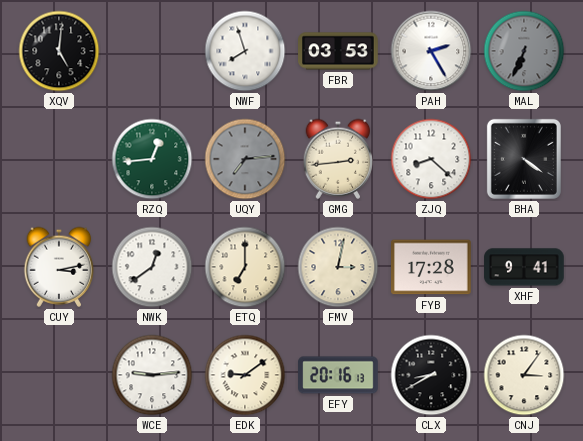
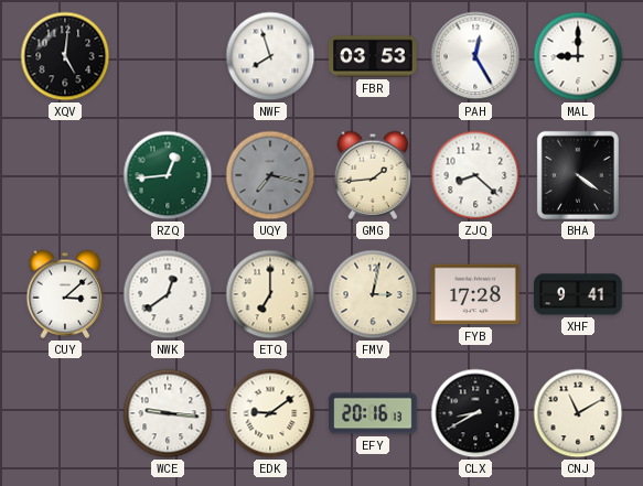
PAH: 2:25 -> 12:25 (475, 56)
MAL: 6:34 -> 9:00 (578, 56)
MAL dial: grey -> white (578, 56)
UQY: 7:14 -> 7:17 (270, 175)
GMG: 2:44 -> 1:44 (373, 175)
CUY: 3:13 -> 3:08 (65, 294)
WCE: 9:14 -> 9:16 (168, 413)
CNJ: 3:06 -> 11:10 (578, 413)
